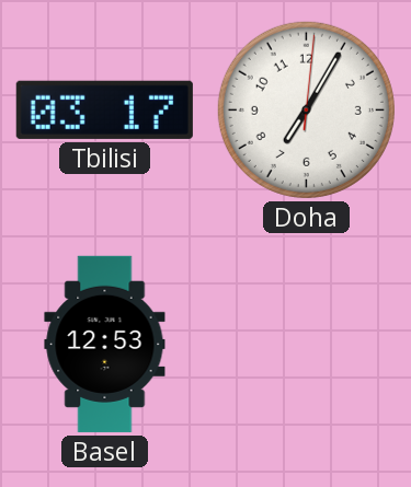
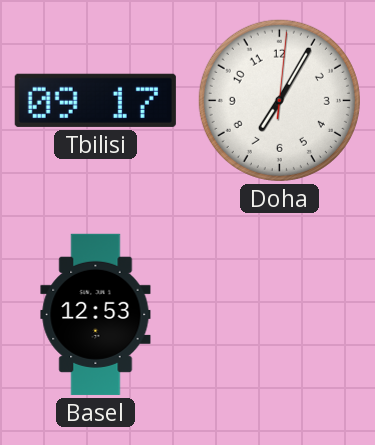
Tbilisi: 03:17 -> 09:17 (95, 100)
